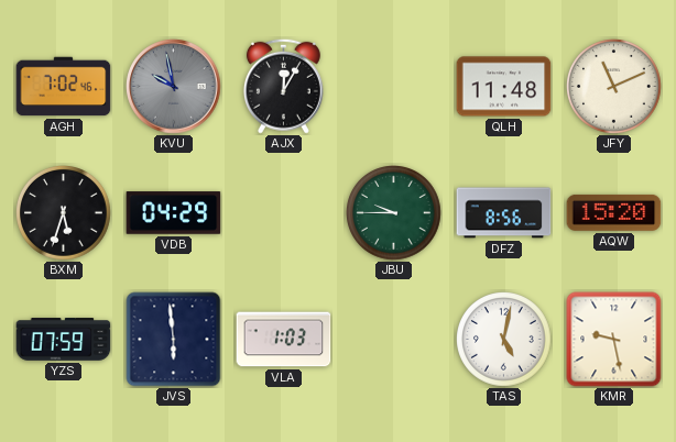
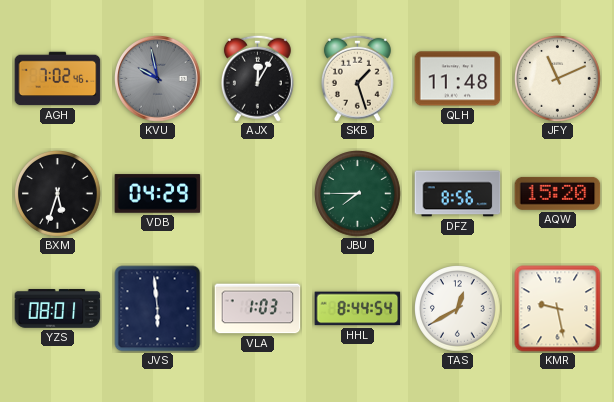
SKB: none -> 1:27 (357, 78)
JBU: 9:45 -> 7:45 (358, 194)
YZS: 07:59 -> 08:01 (58, 309)
HHL: none -> 8:44 (358, 309)
TAS: 5:02 -> 12:40 (458, 309)
